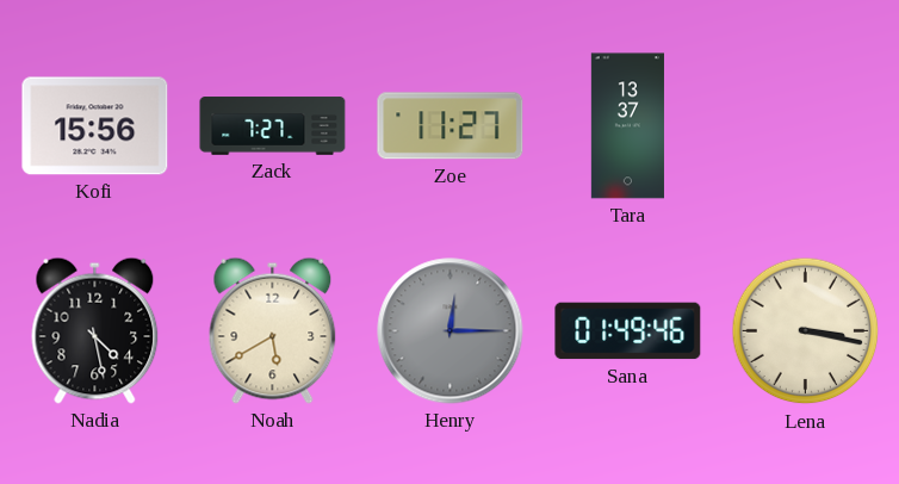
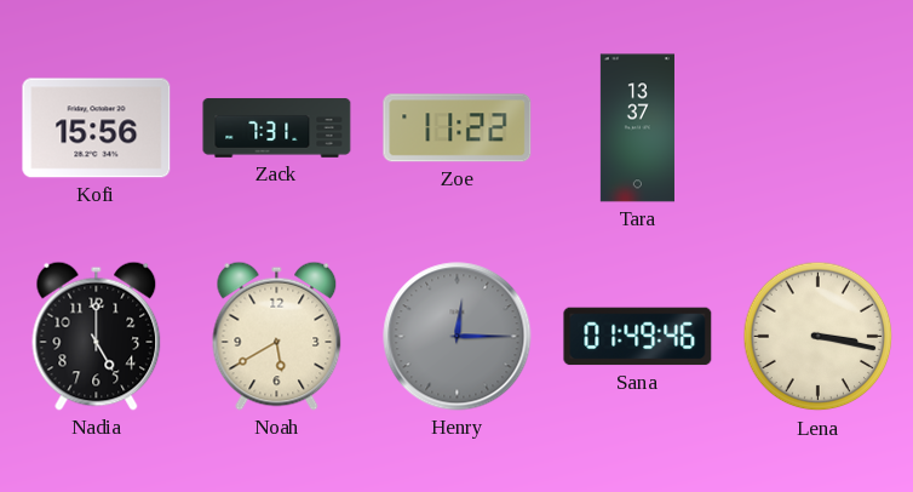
Zack: 7:27 -> 7:31 (277, 128)
Zoe: 11:27 -> 11:22 (458, 128)
Nadia: 4:28 -> 5:00 (97, 336)
